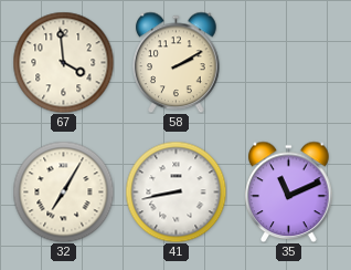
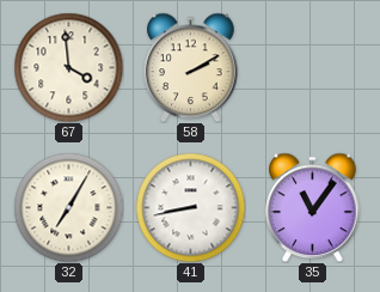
35: 11:11 -> 11:06 (313, 207)
